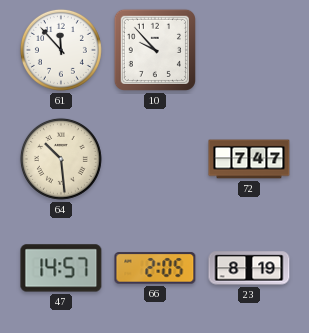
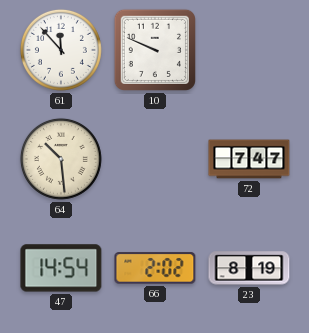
10: 9:53 -> 9:49 (155, 50)
47: 14:57 -> 14:54 (61, 268)
66: 2:05 -> 2:02 (155, 268)
